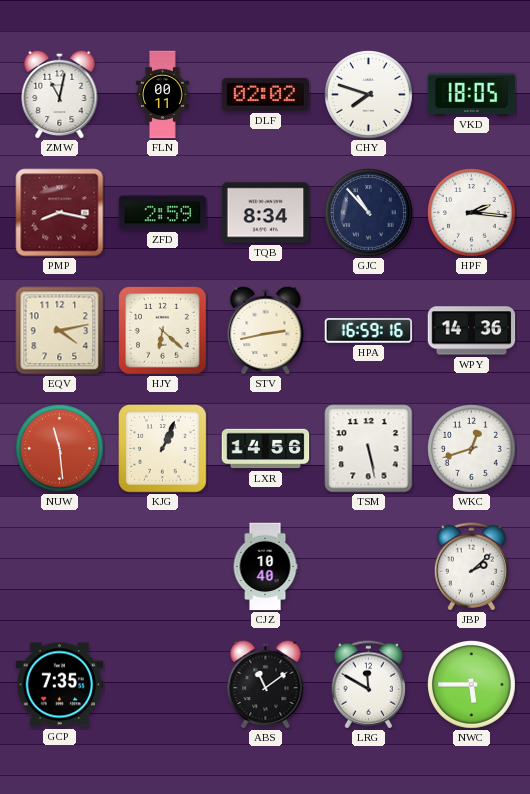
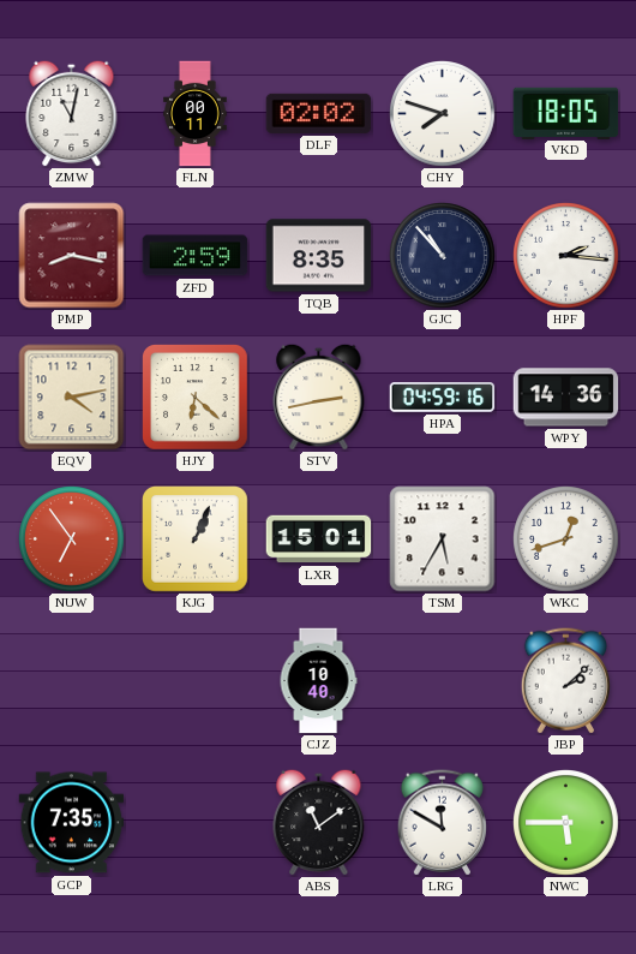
TQB: 8:34 -> 8:35 (319, 256)
HPA: 16:59 -> 04:59 (443, 398)
NUW: 11:29 -> 6:54 (72, 539)
LXR: 14:56 -> 15:01 (319, 539)
TSM: 5:28 -> 5:35 (443, 539)
